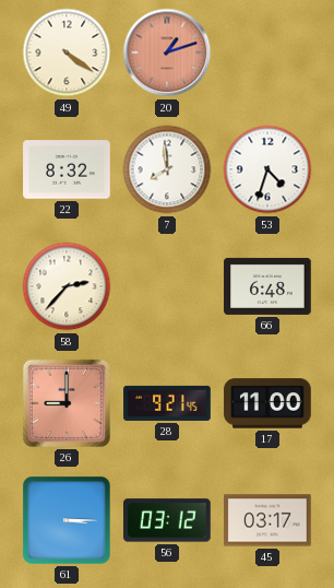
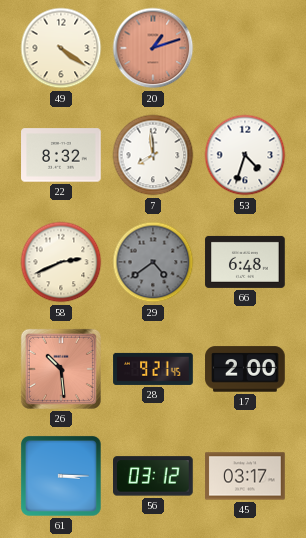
58: 2:37 -> 2:41 (61, 262)
29: none -> 4:39 (153, 262)
26: 9:00 -> 10:29 (61, 369)
17: 11:00 -> 2:00 (245, 369)
